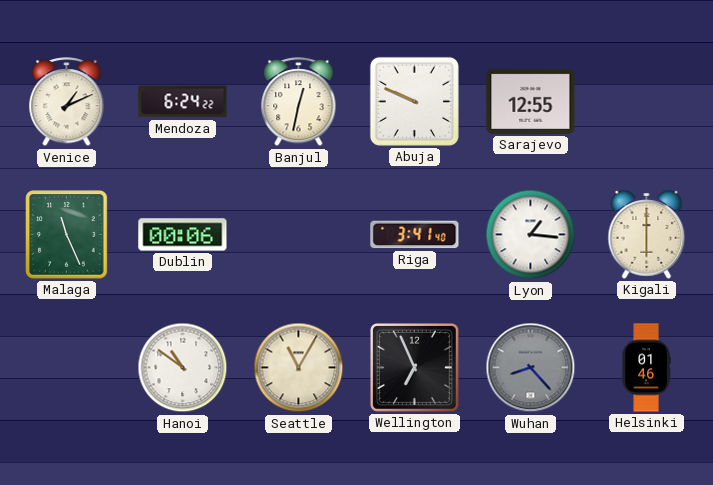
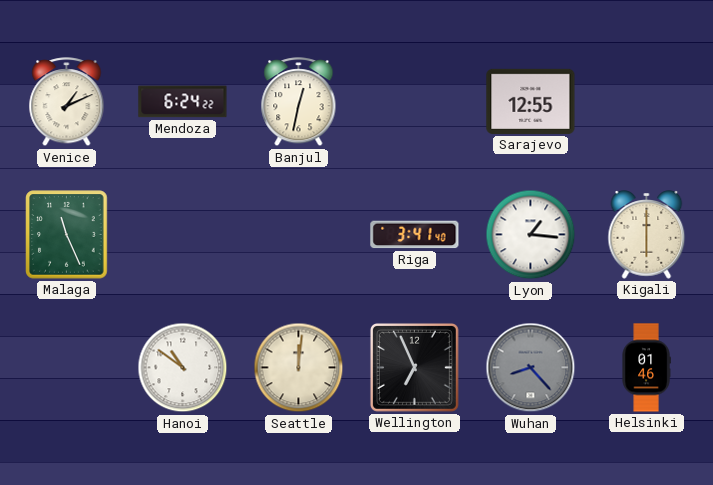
Abuja: 9:49 -> none (414, 101)
Dublin: 00:06 -> none (183, 235)
Seattle: 11:05 -> 12:01 (299, 368)
